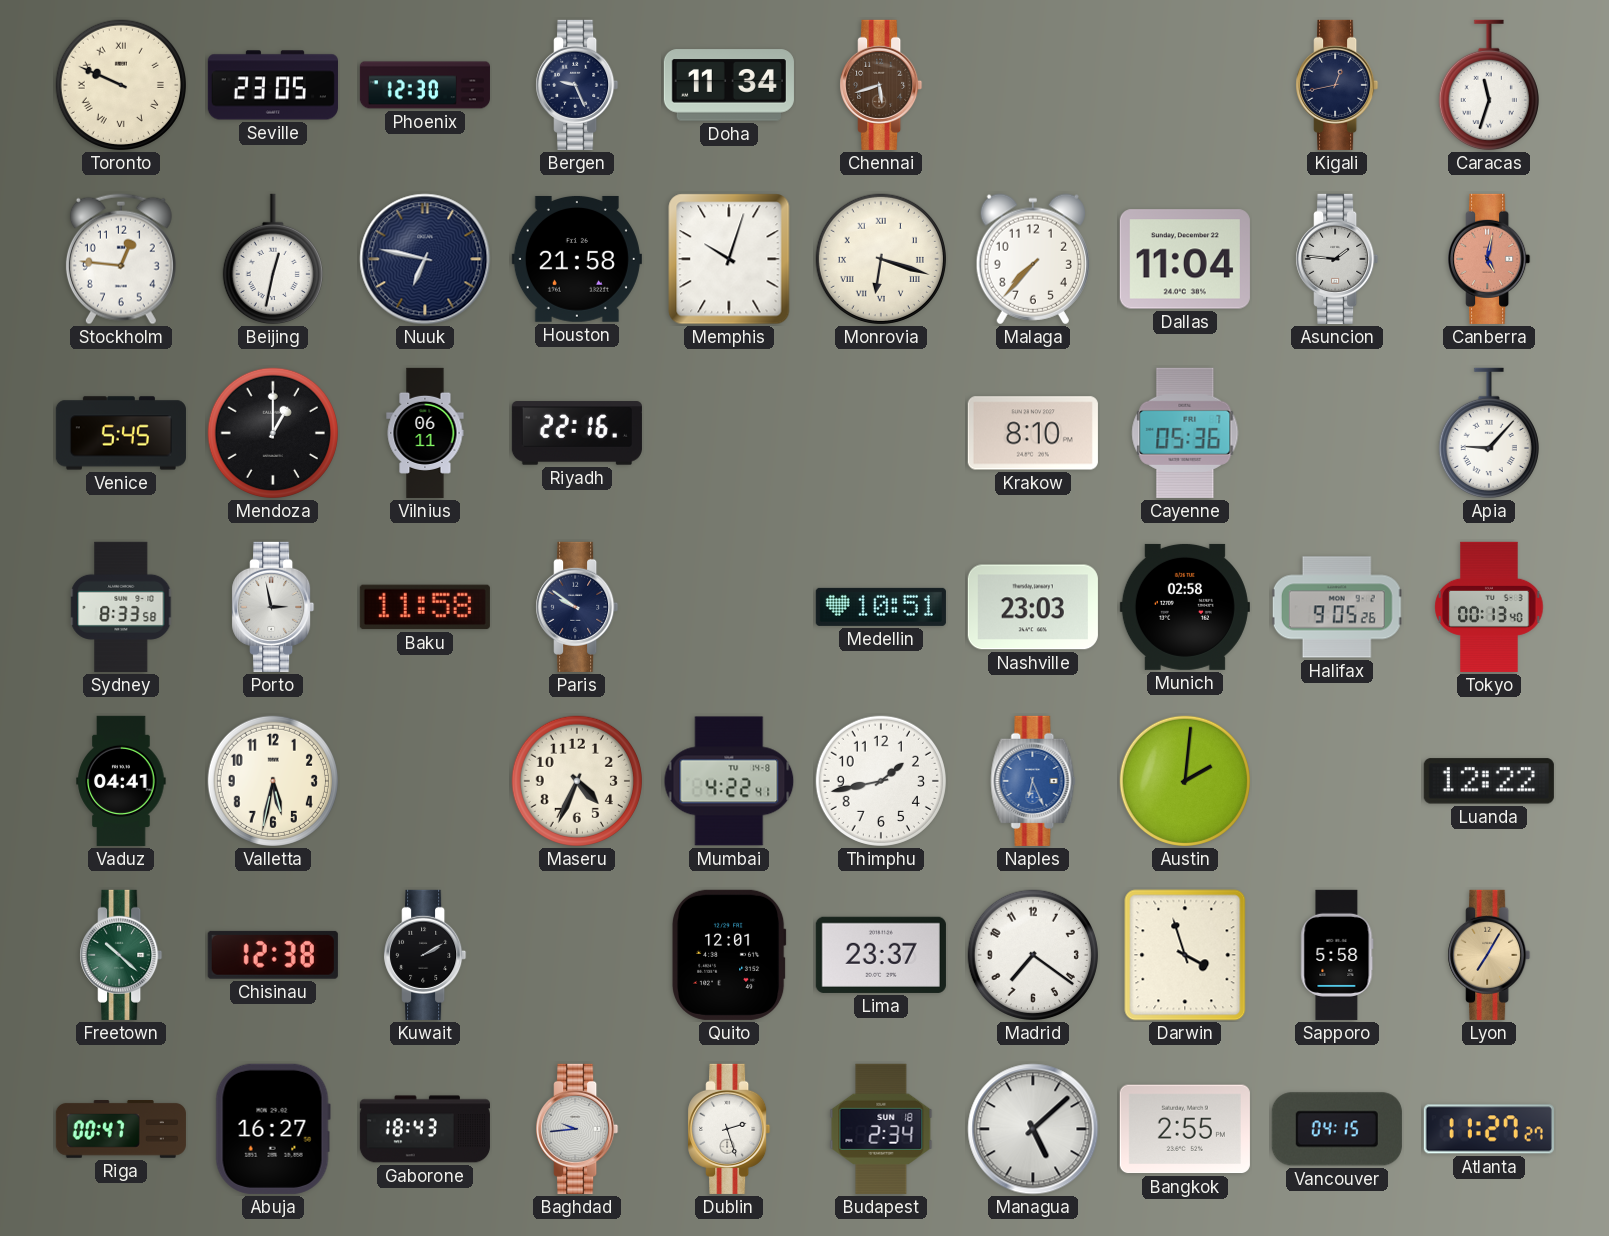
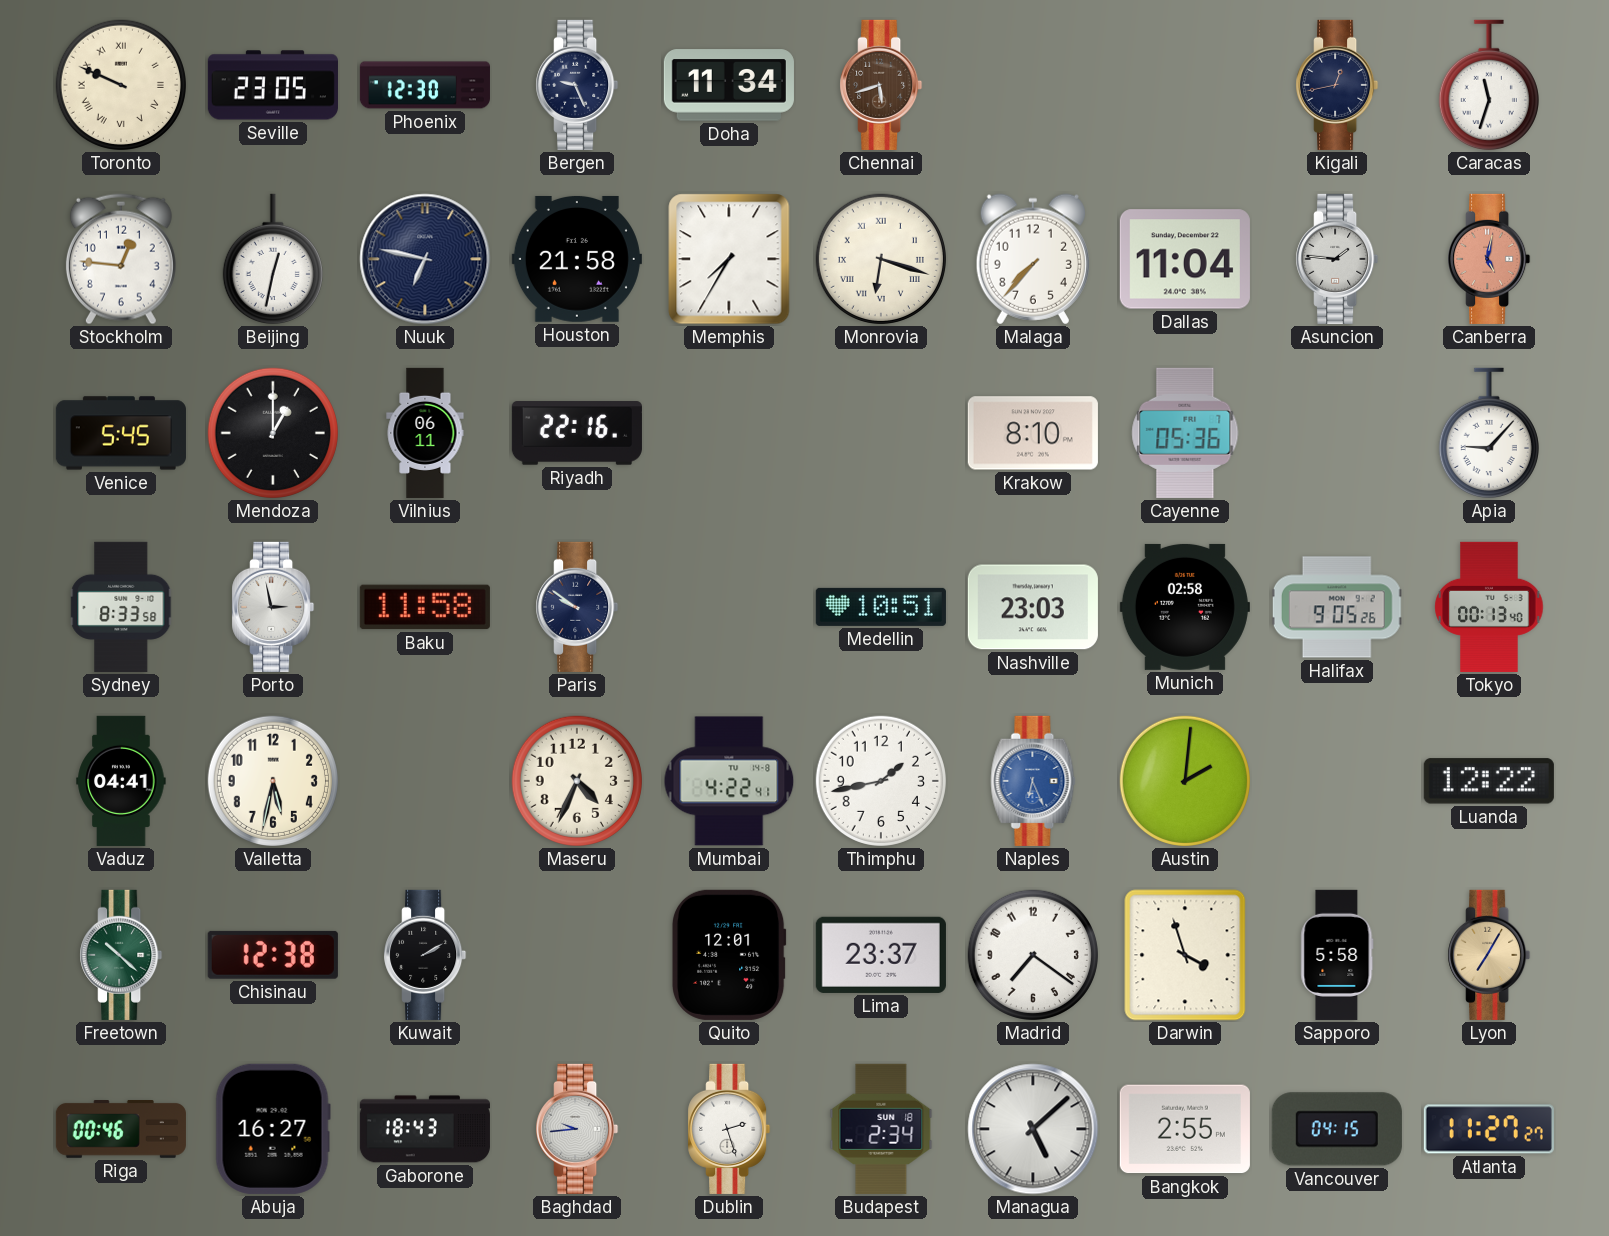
Memphis: 10:03 -> 7:35 (729, 259)
Riga: 00:47 -> 00:46 (121, 1130)
